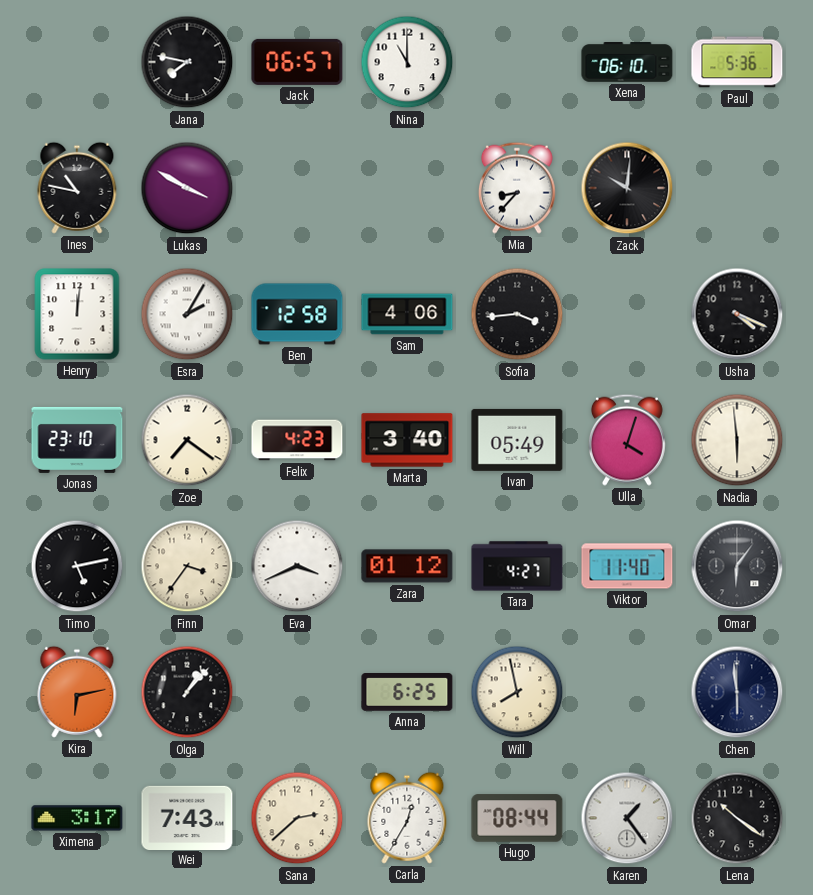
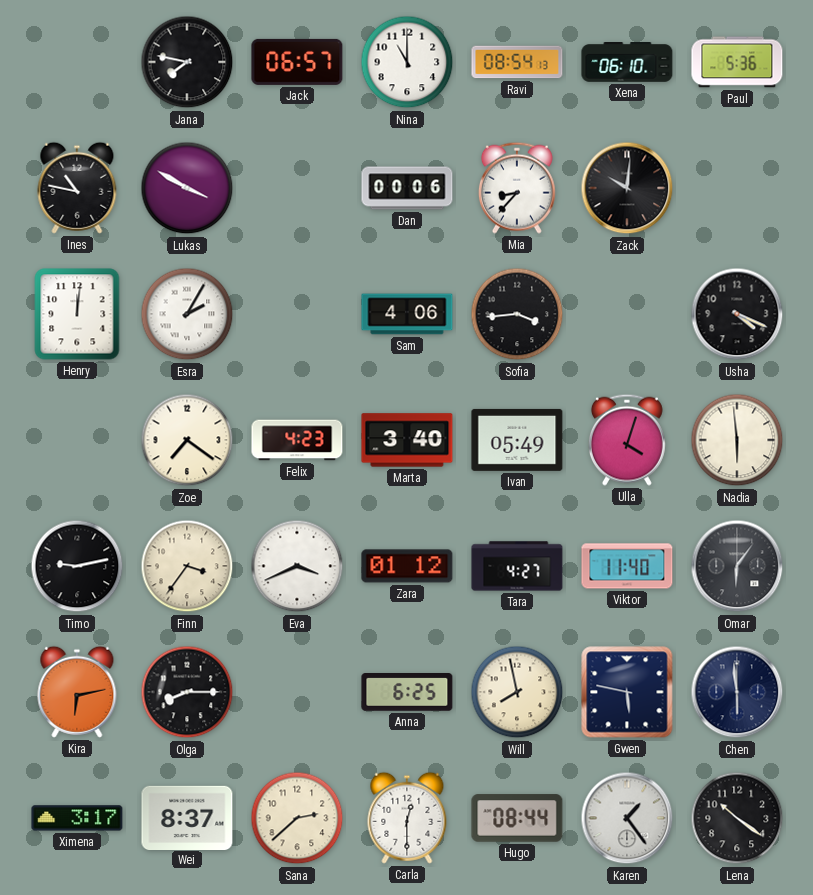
Ravi: none -> 08:54 (517, 62)
Dan: none -> 00:06 (407, 188)
Ben: 12:58 -> none (297, 314)
Jonas: 23:10 -> none (77, 440)
Timo: 5:13 -> 9:13 (77, 566)
Olga: 1:07 -> 8:15 (187, 692)
Gwen: none -> 5:47 (627, 692)
Wei: 7:43 -> 8:37 (187, 817)
Carla: 12:35 -> 12:30 (407, 818)
